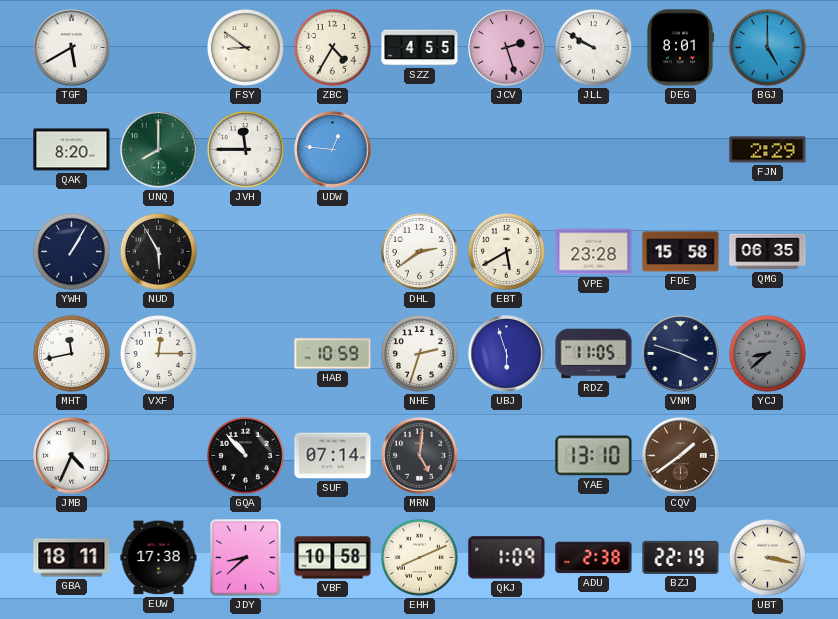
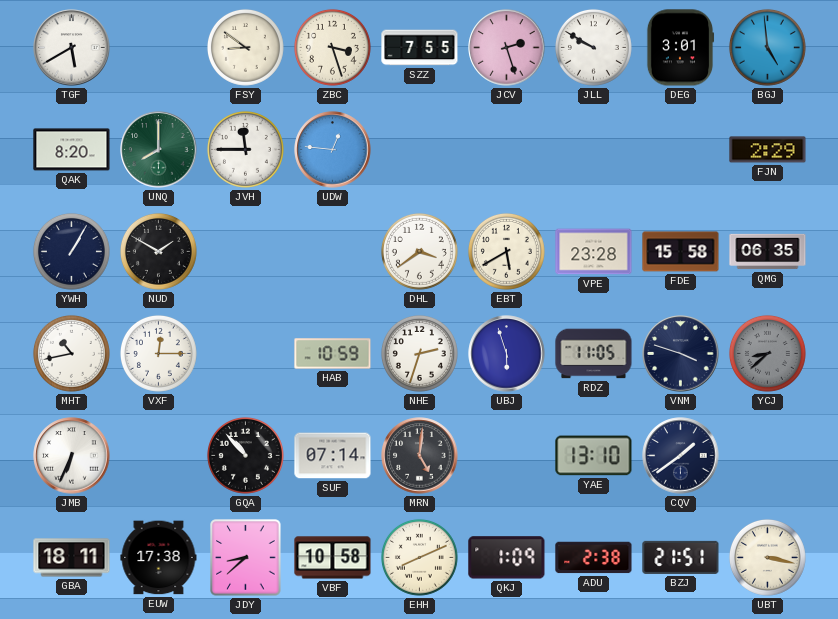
ZBC: 4:35 -> 3:27 (332, 47)
SZZ: 4:55 -> 7:55 (420, 48)
DEG: 8:01 -> 3:01 (680, 48)
BGJ: 5:00 -> 4:59 (767, 47)
NUD: 5:55 -> 1:50 (158, 251)
DHL: 2:39 -> 3:39 (419, 251)
MHT: 11:43 -> 10:43 (71, 353)
JMB: 4:34 -> 6:34 (72, 456)
CQV dial: brown -> navy (681, 456)
BZJ: 22:19 -> 21:51 (681, 557)
